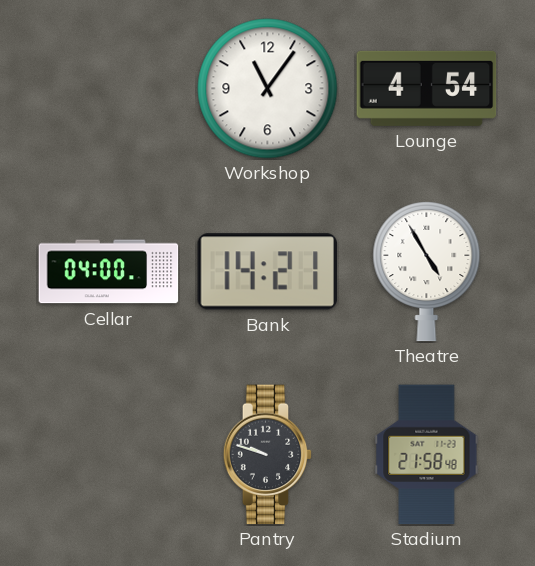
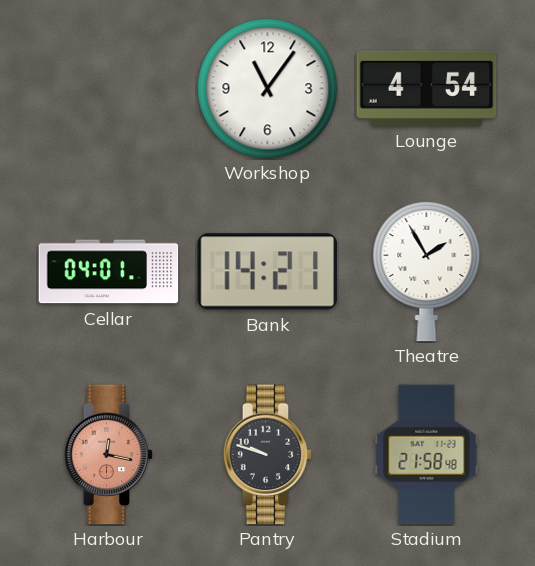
Cellar: 04:00 -> 04:01 (109, 272)
Theatre: 4:55 -> 1:55 (427, 271)
Harbour: none -> 12:17 (109, 455)
